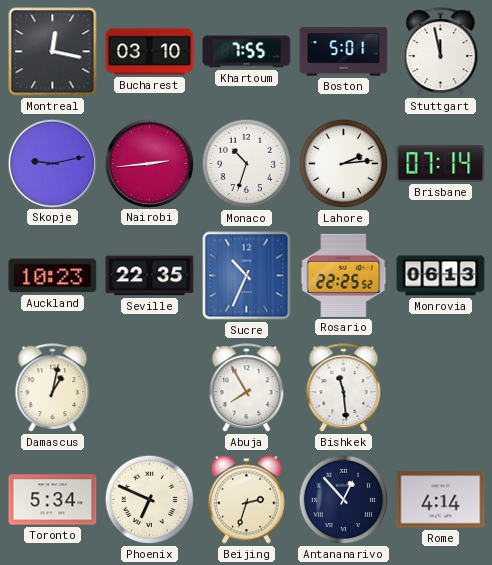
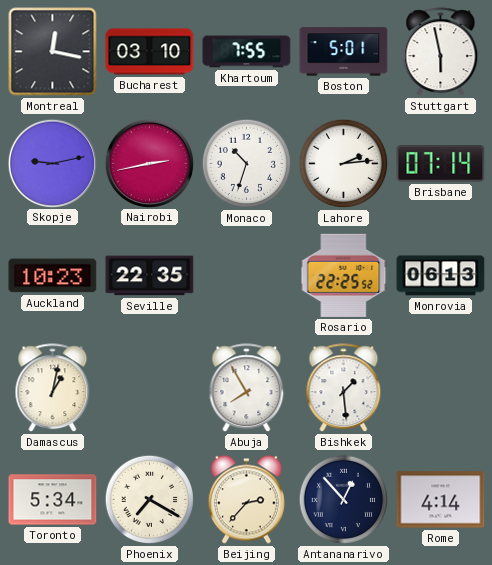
Stuttgart: 11:58 -> 5:58 (441, 52)
Nairobi: 2:44 -> 2:43 (149, 163)
Sucre: 10:34 -> none (247, 276)
Bishkek: 11:29 -> 1:29 (344, 388)
Phoenix: 6:49 -> 7:20 (150, 500)
Beijing: 2:33 -> 2:37 (246, 500)
